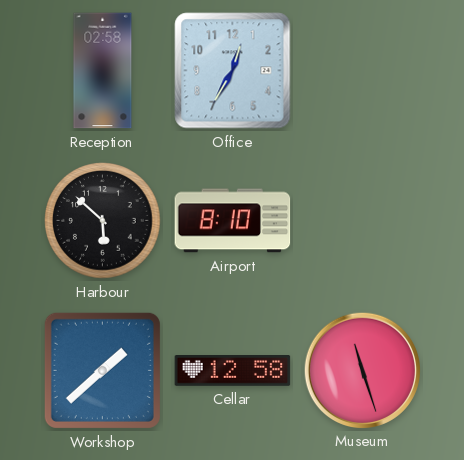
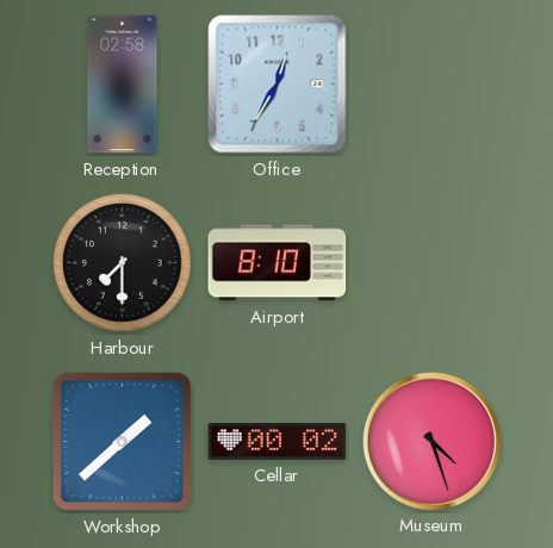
Harbour: 5:52 -> 7:30 (123, 263)
Cellar: 12:58 -> 00:02 (278, 442)
Museum: 11:27 -> 4:27 (431, 441)
